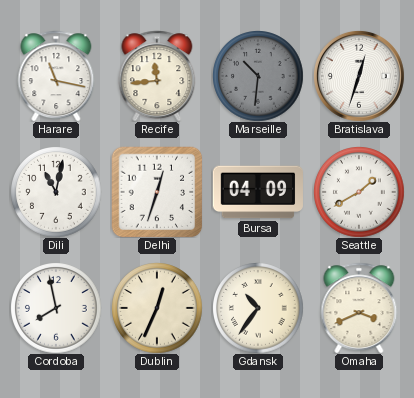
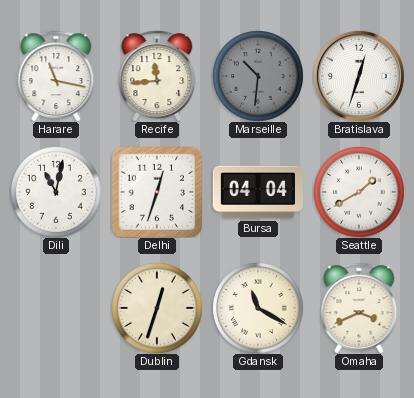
Bursa: 04:09 -> 04:04 (258, 192)
Cordoba: 7:58 -> none (56, 308)
Dublin: 12:34 -> 12:33 (157, 308)
Gdansk: 10:36 -> 11:20 (258, 308)
